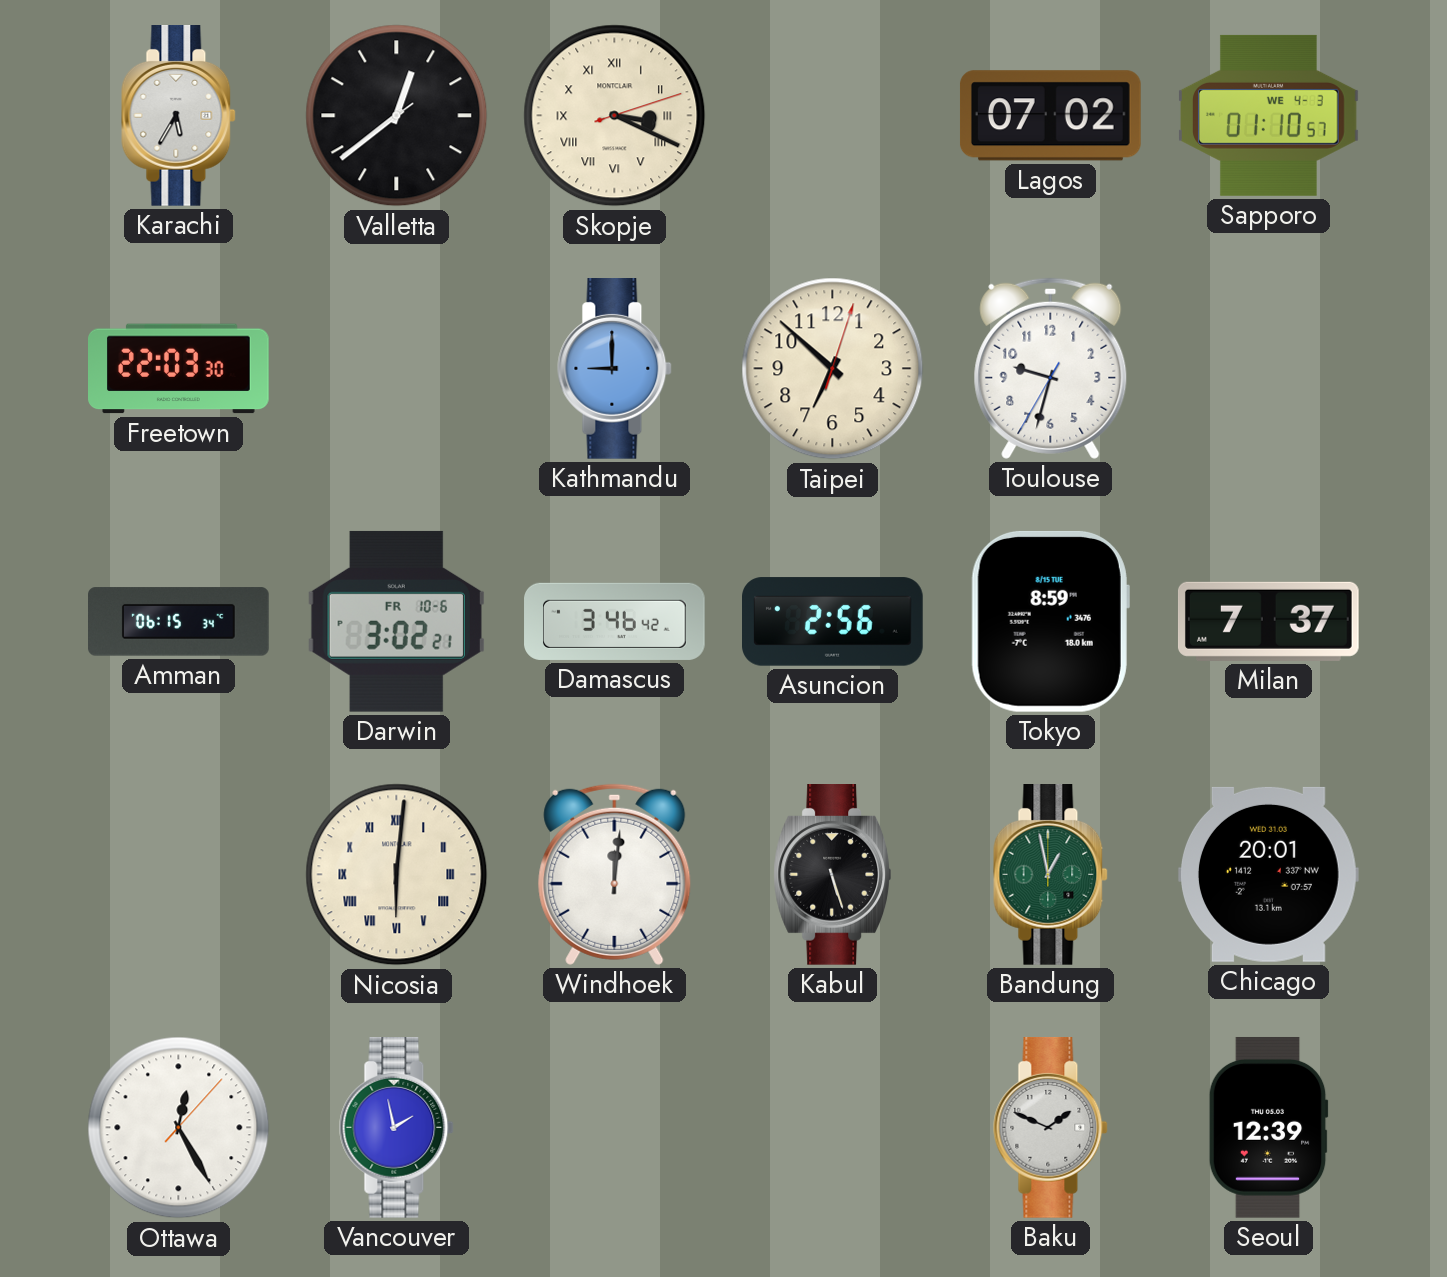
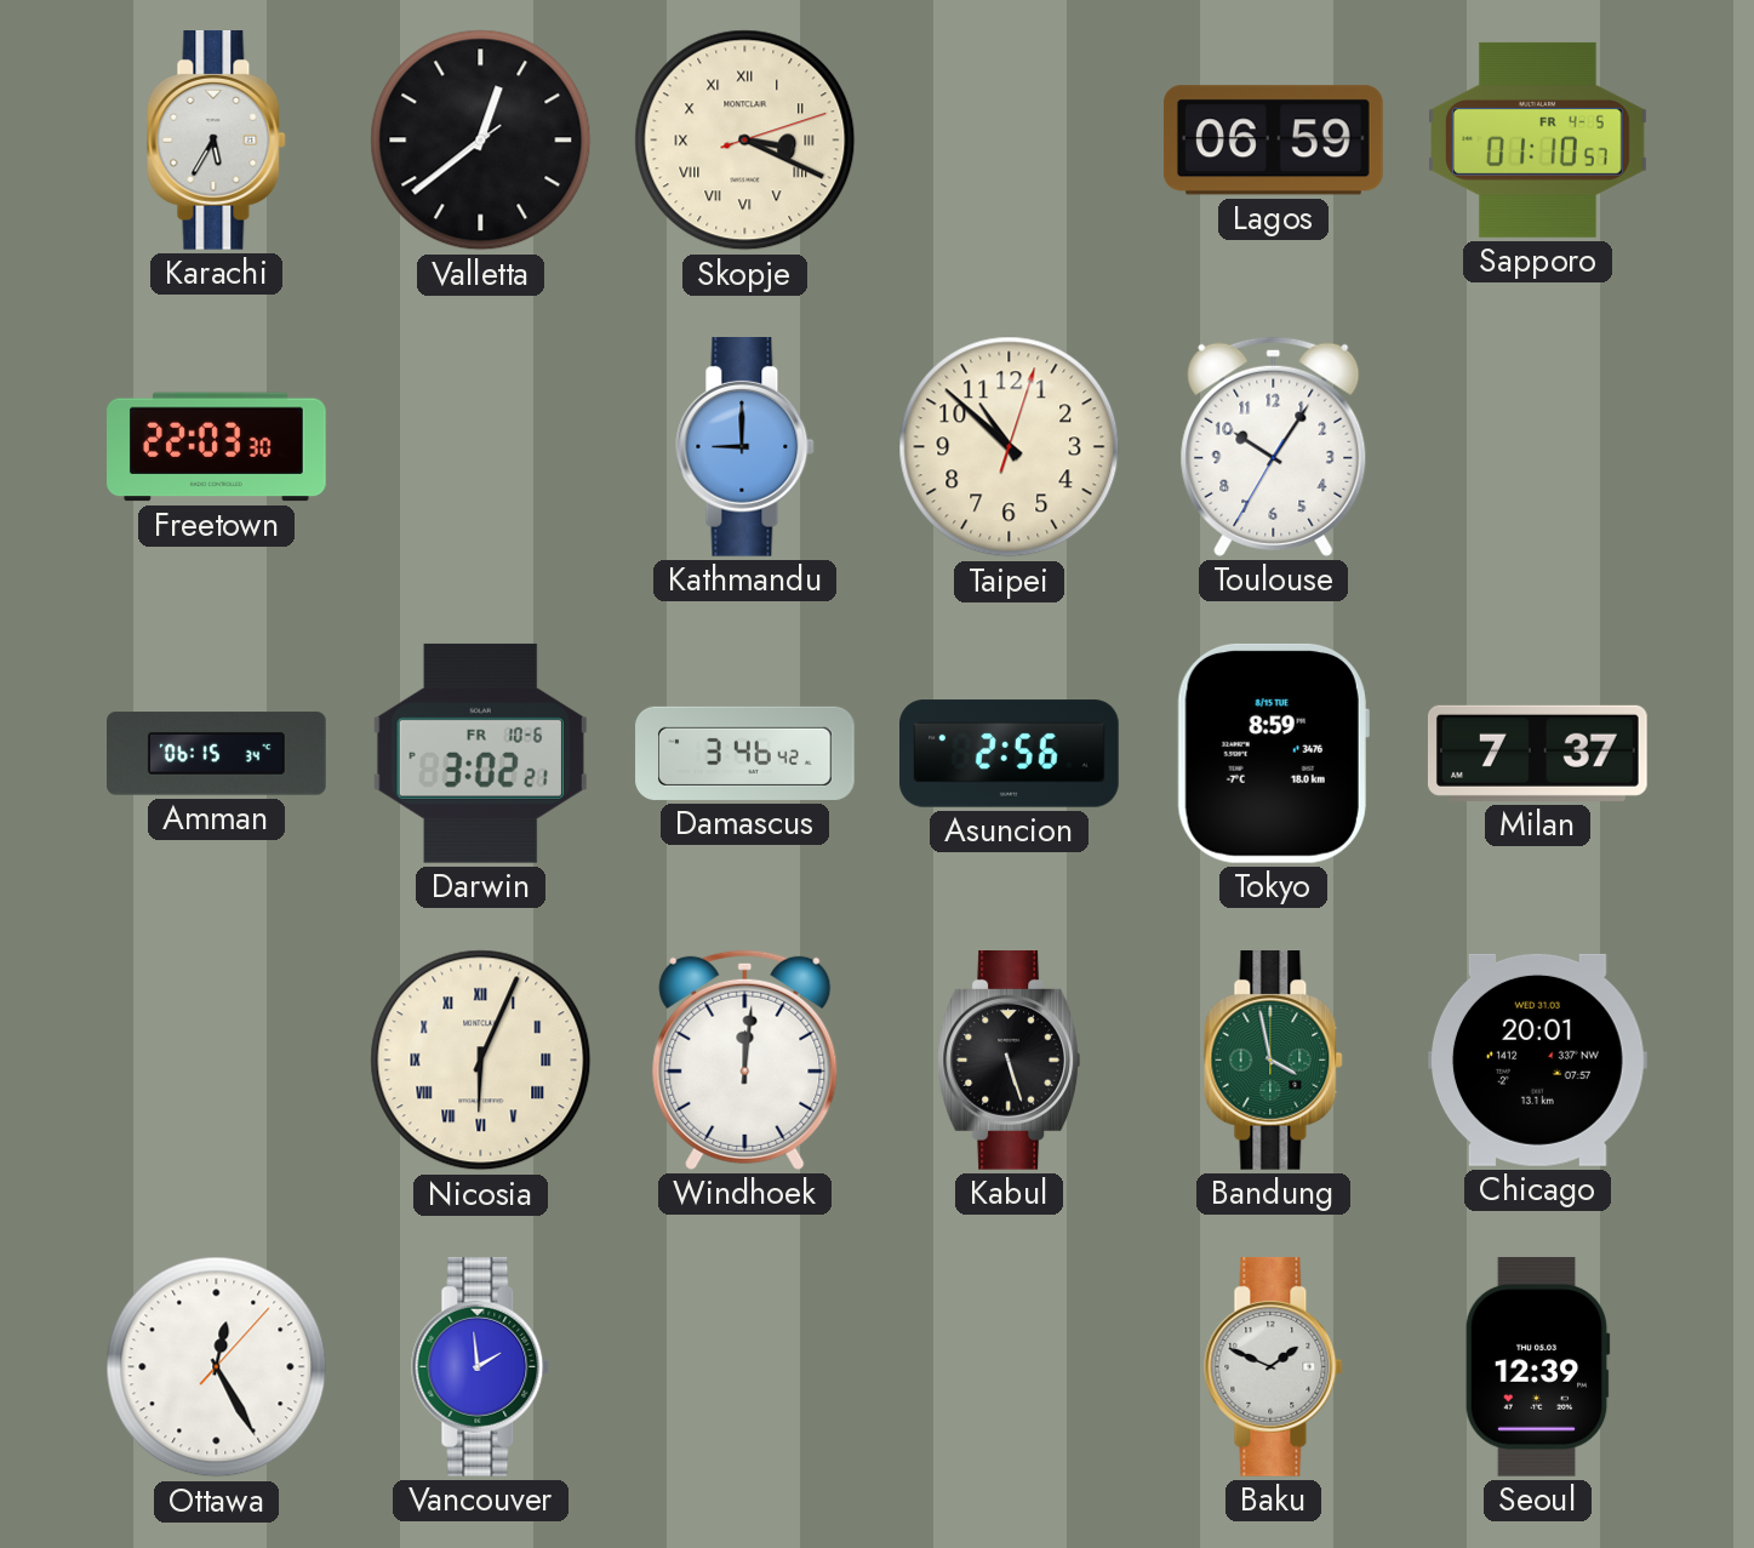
Lagos: 07:02 -> 06:59 (1273, 141)
Sapporo date: WE 4-3 -> FR 4-5 (1538, 139)
Taipei: 6:52 -> 10:52 (1010, 447)
Toulouse: 9:32 -> 10:05 (1274, 446)
Nicosia: 6:01 -> 6:04 (481, 1061)
Bandung: 12:58 -> 3:58 (1274, 1061)
Vancouver: 1:58 -> 1:59 (481, 1367)
